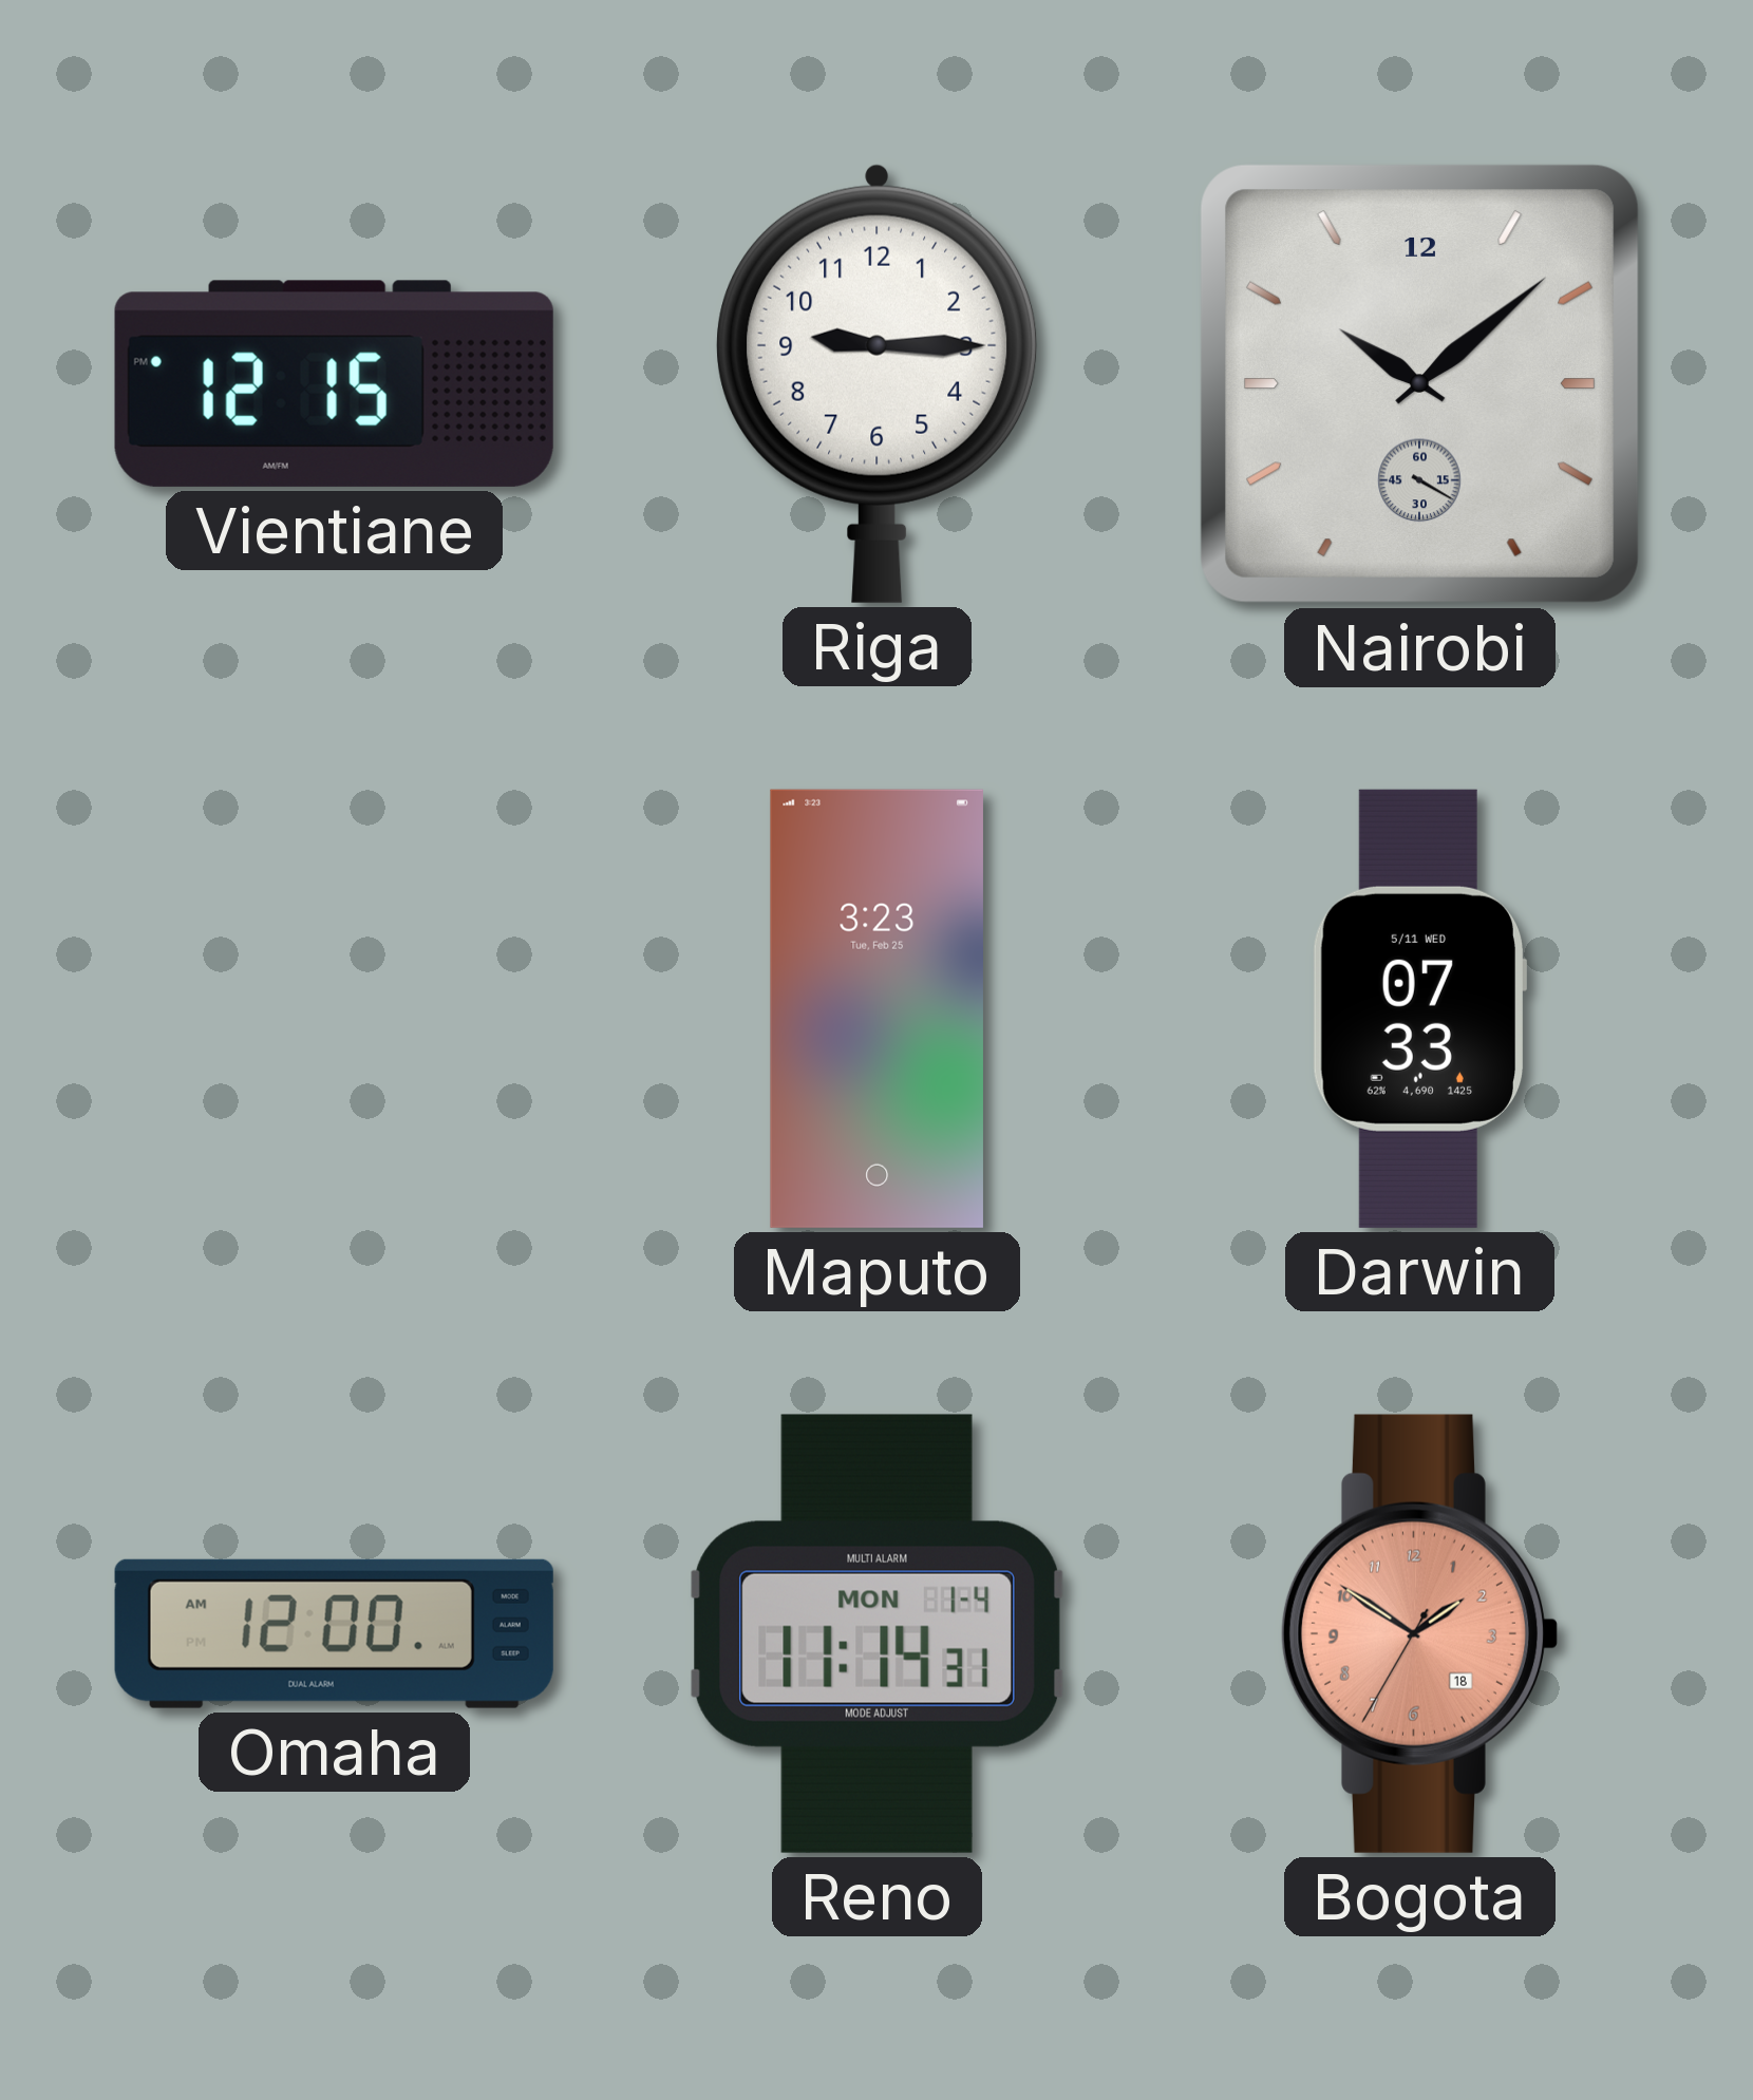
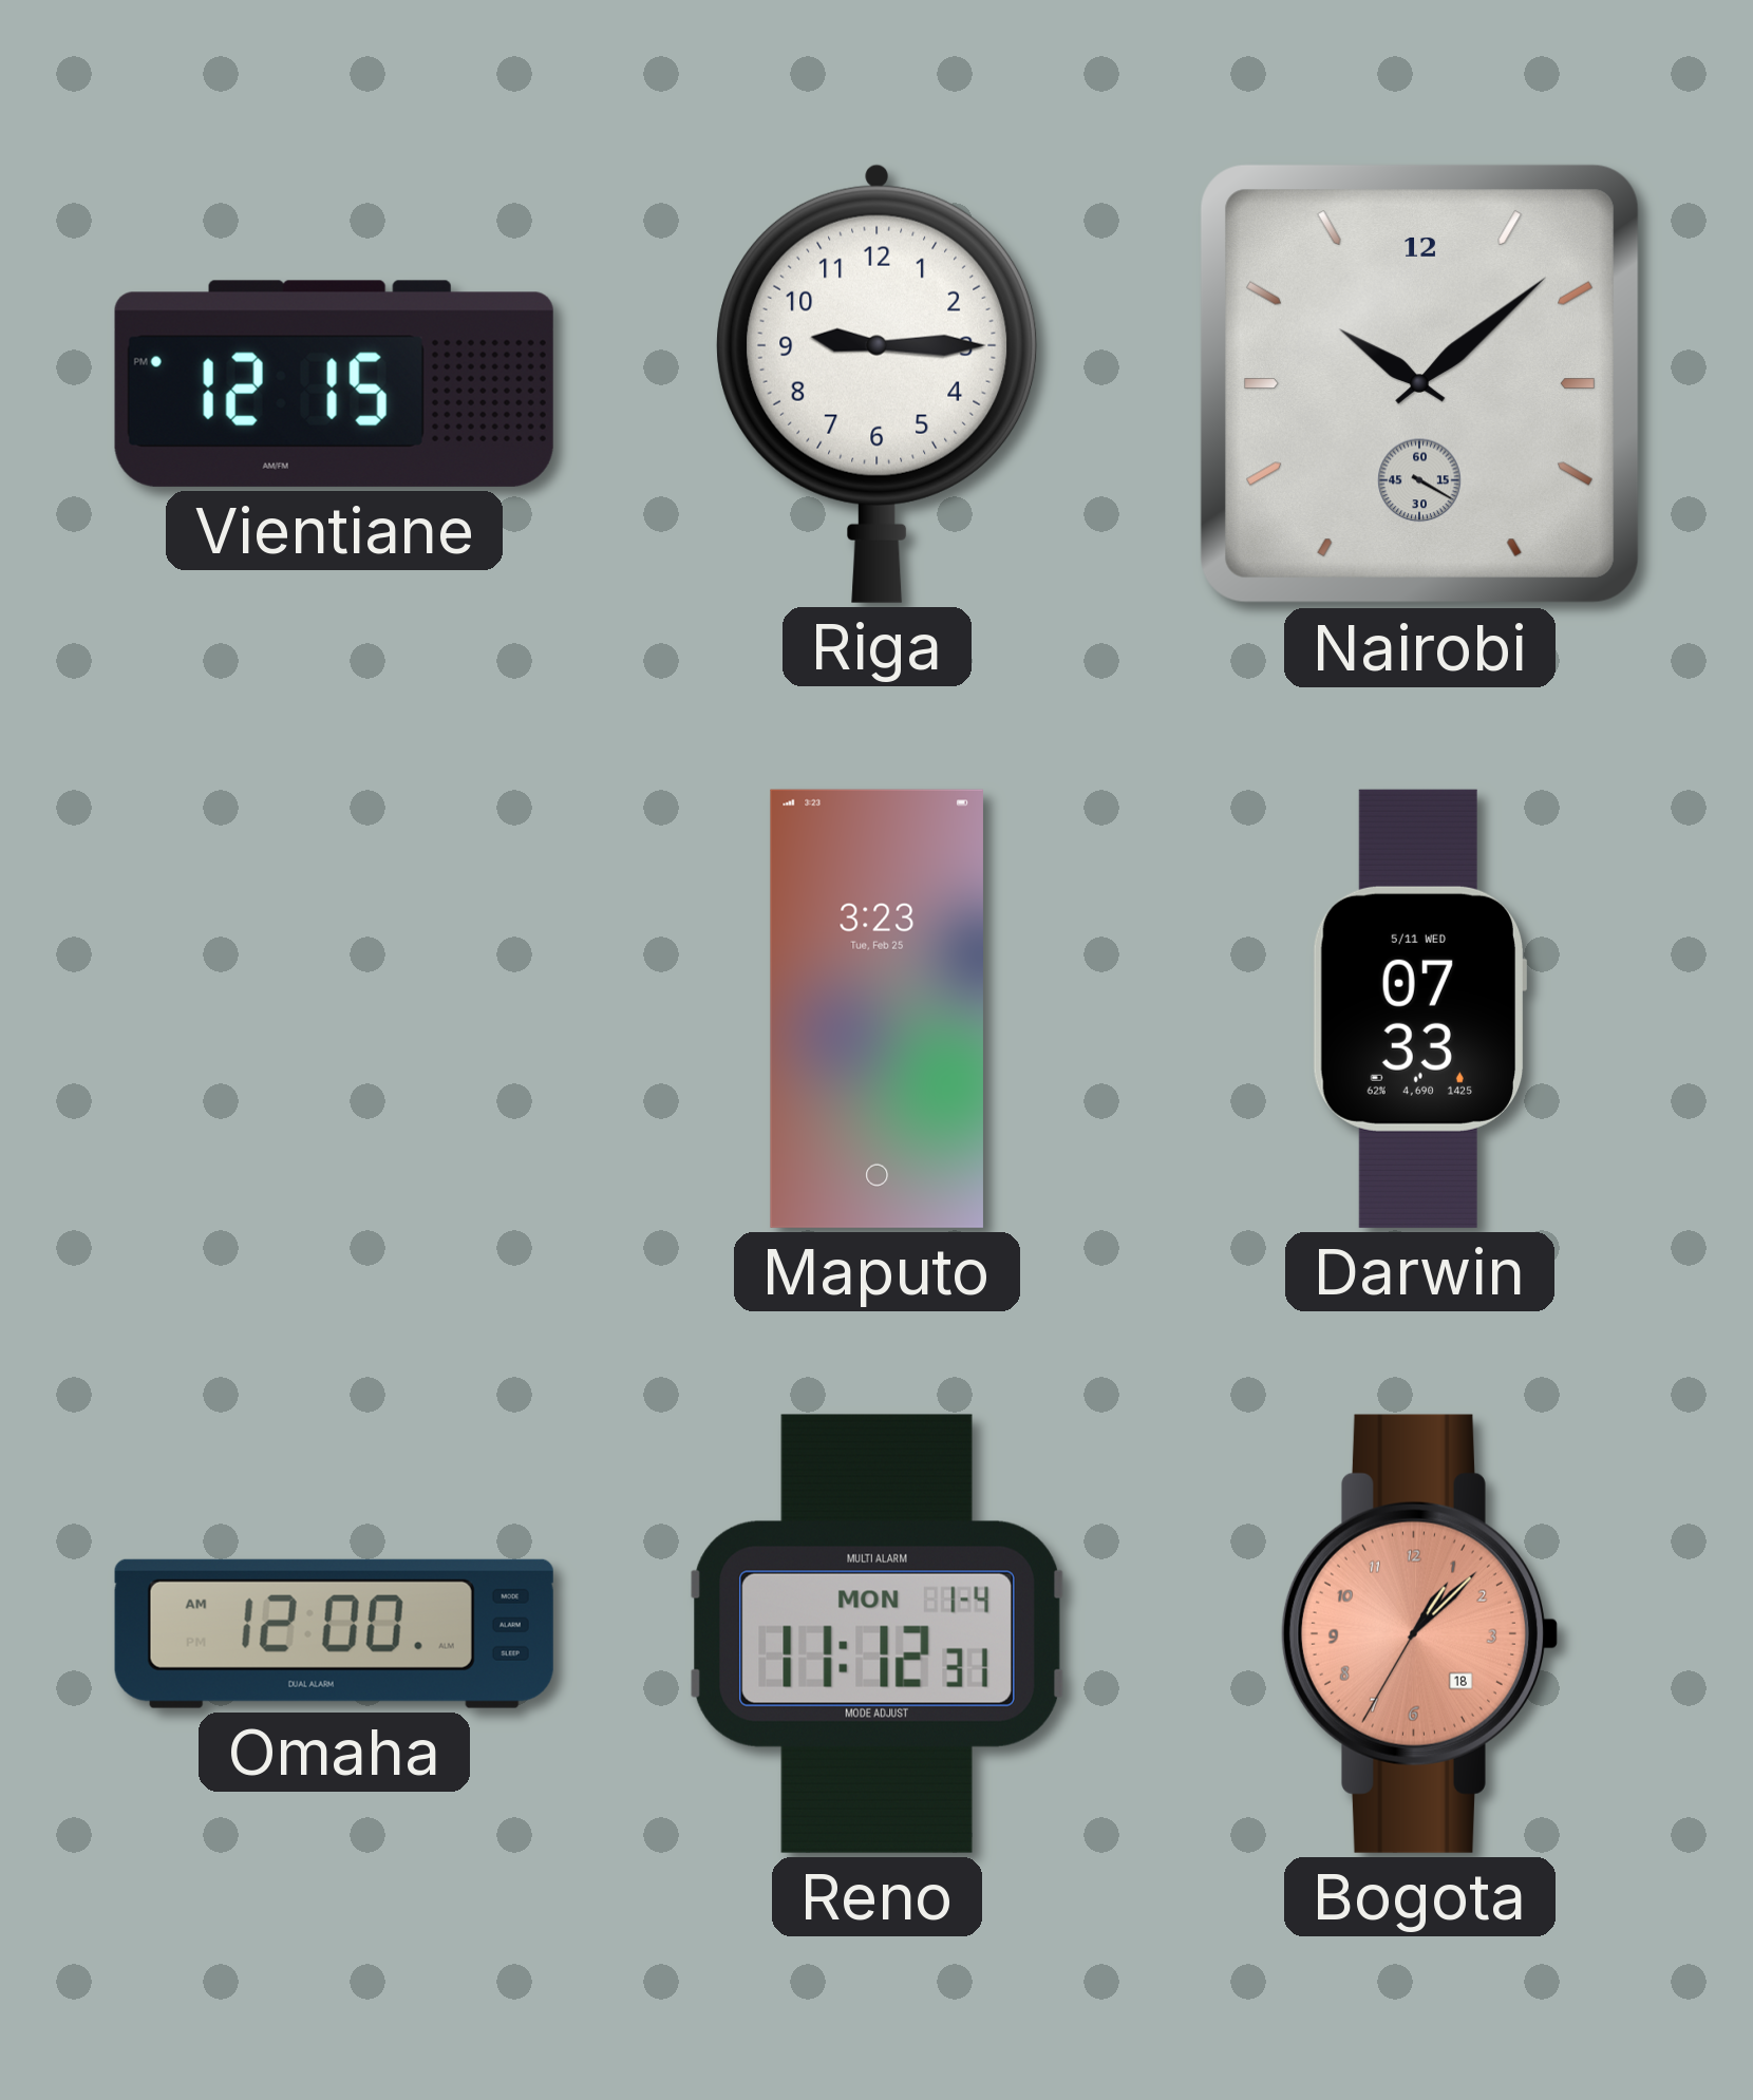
Reno: 11:14 -> 11:12 (876, 1633)
Bogota: 1:50 -> 1:07 (1419, 1633)
